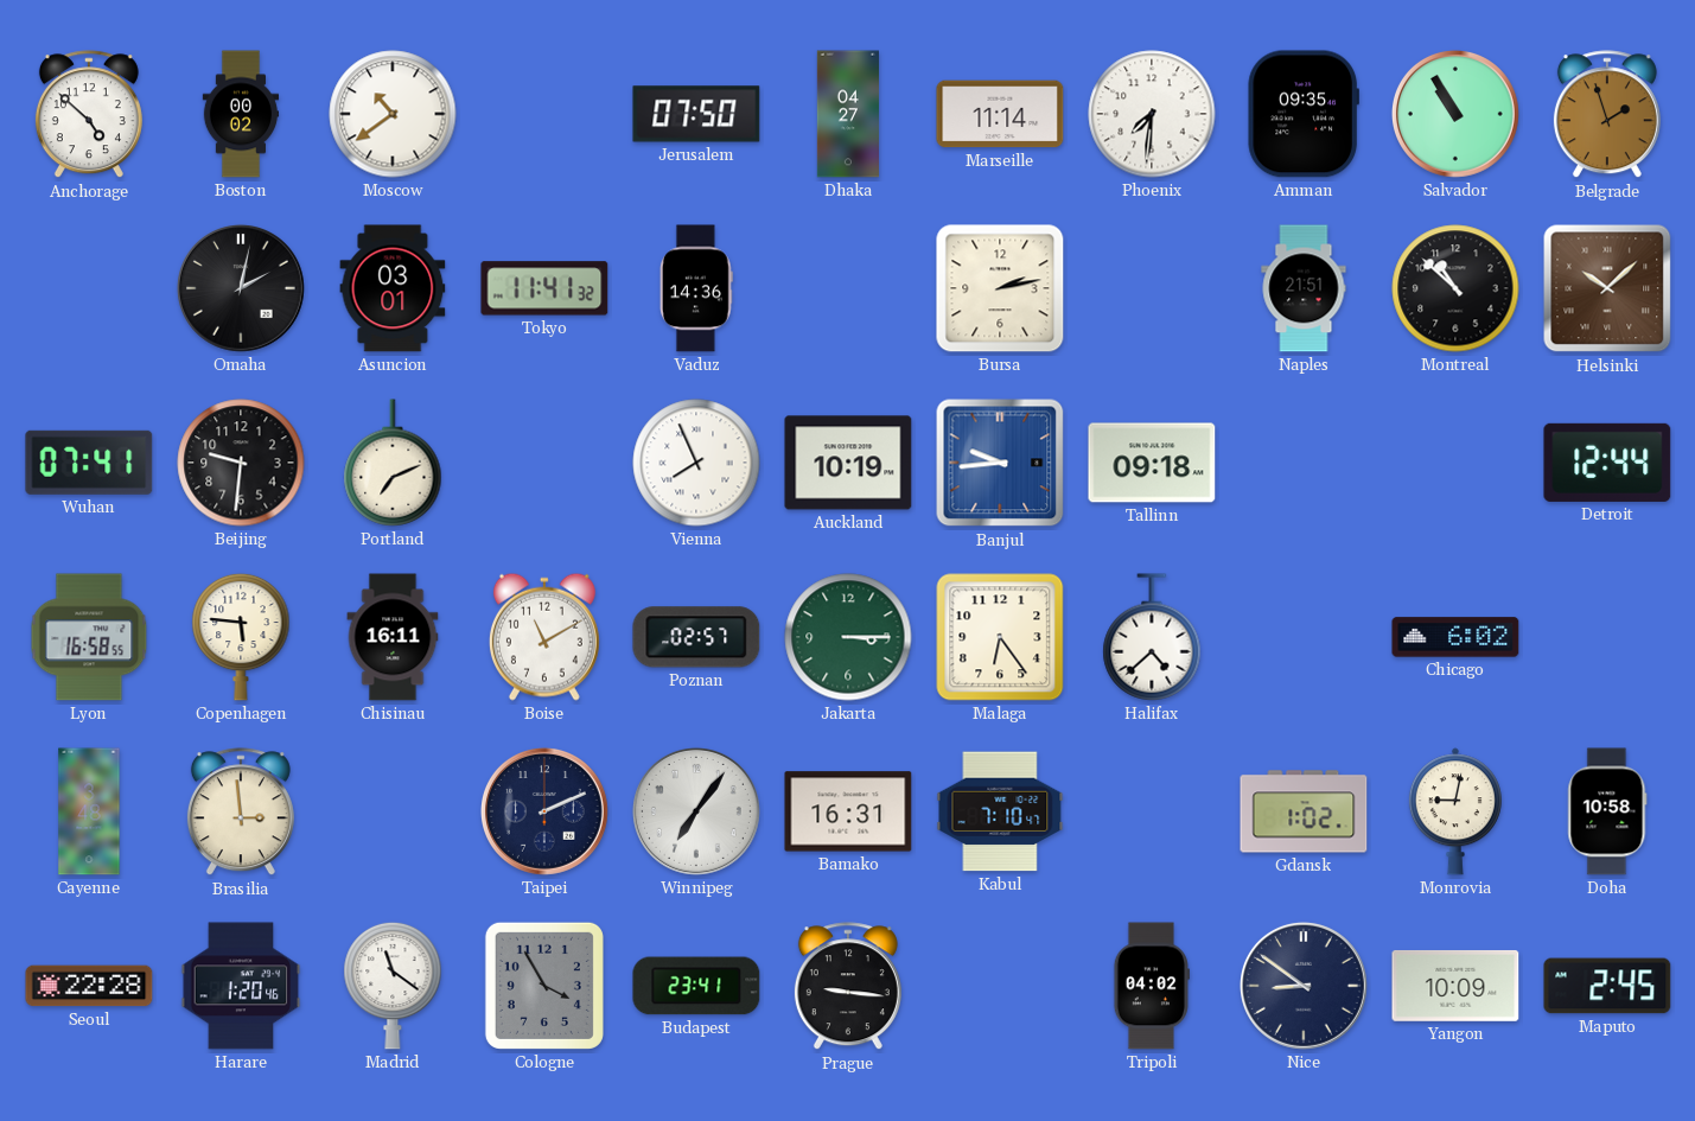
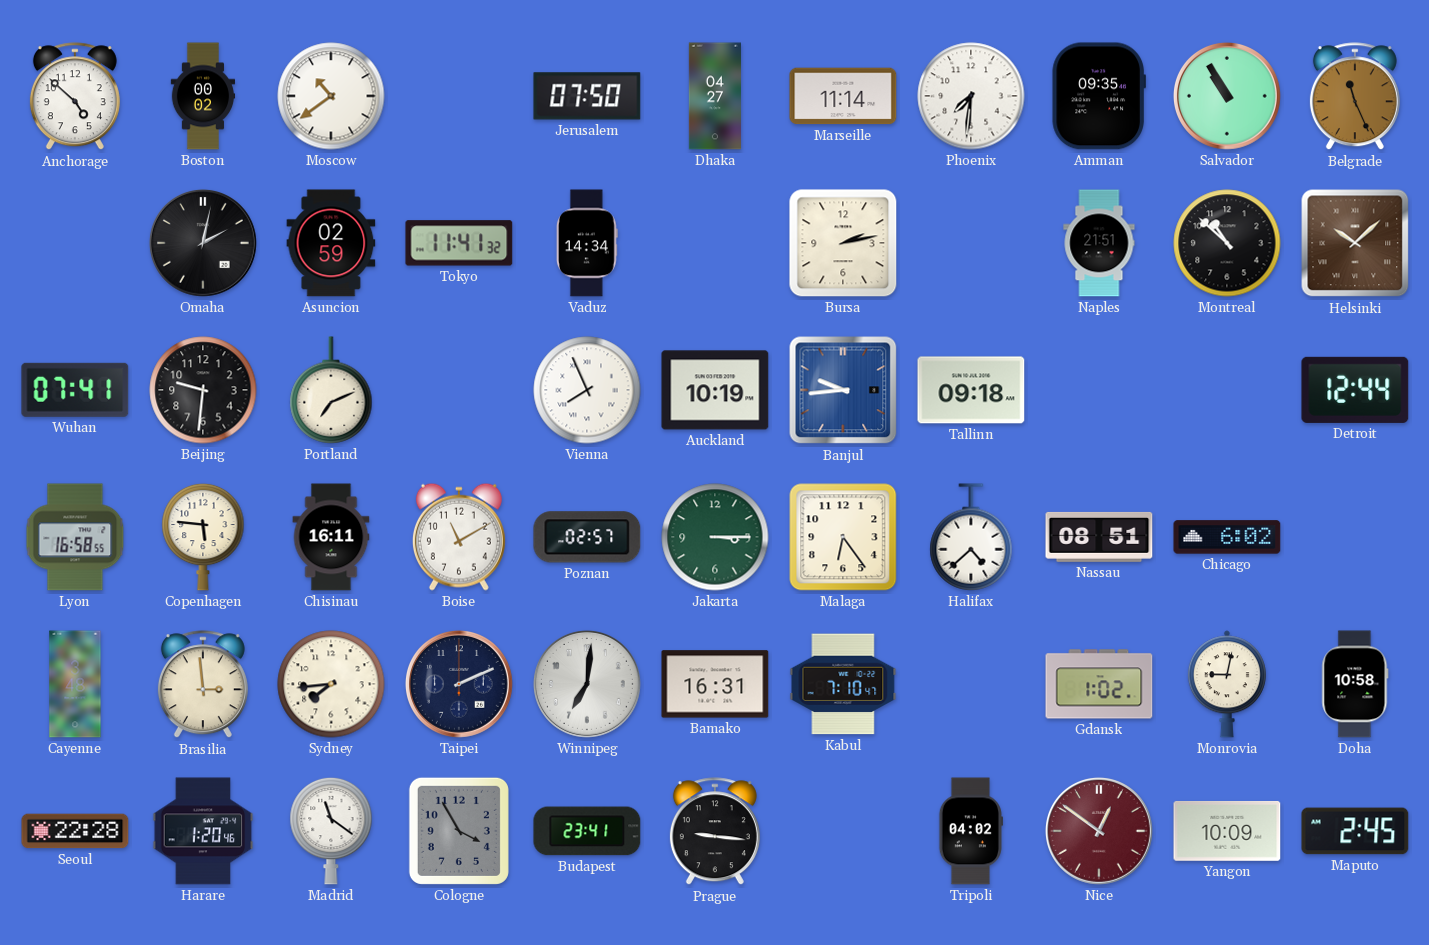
Belgrade: 1:57 -> 11:26 (1355, 97)
Asuncion: 03:01 -> 02:59 (331, 243)
Vaduz: 14:36 -> 14:34 (587, 243)
Nassau: none -> 08:51 (1099, 537)
Sydney: none -> 7:44 (331, 684)
Winnipeg: 7:06 -> 7:01 (587, 684)
Nice: 8:51 -> 12:51 (1099, 831)
Nice dial: navy -> burgundy (1099, 831)
